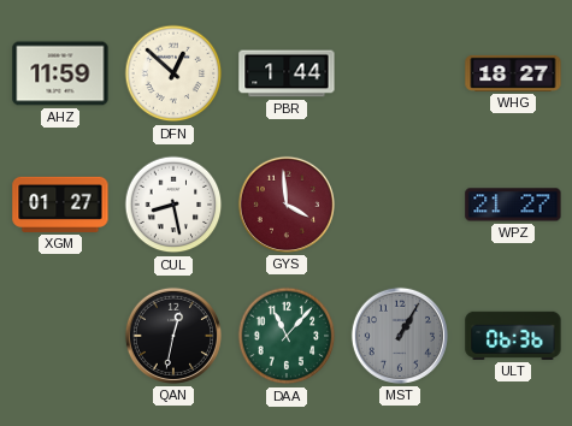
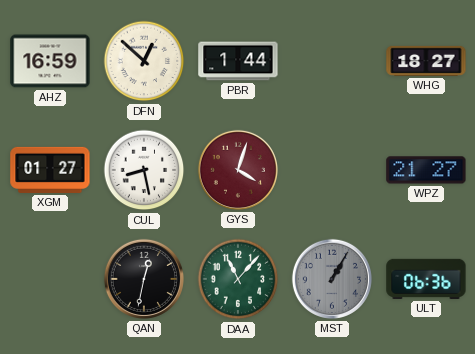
AHZ: 11:59 -> 16:59 (50, 61)
GYS: 3:59 -> 4:03 (238, 170)
